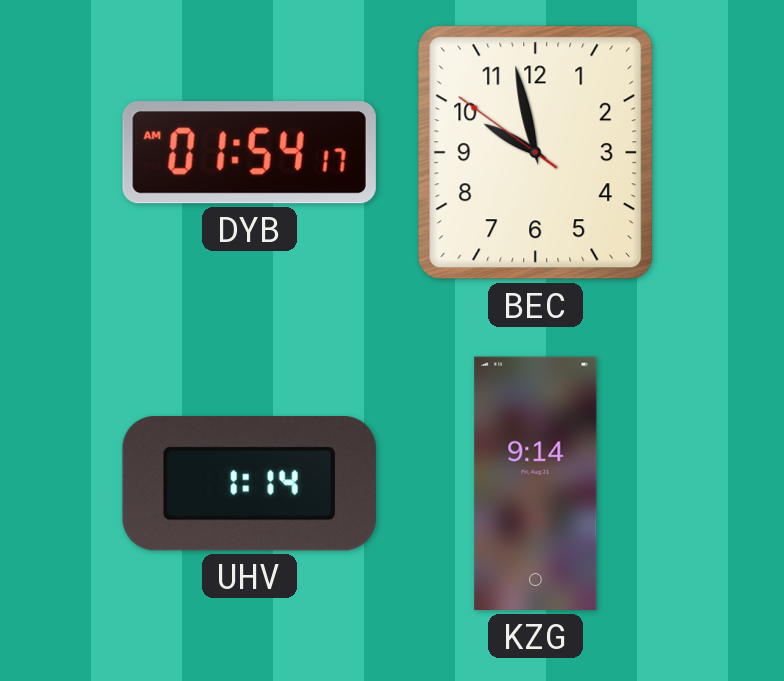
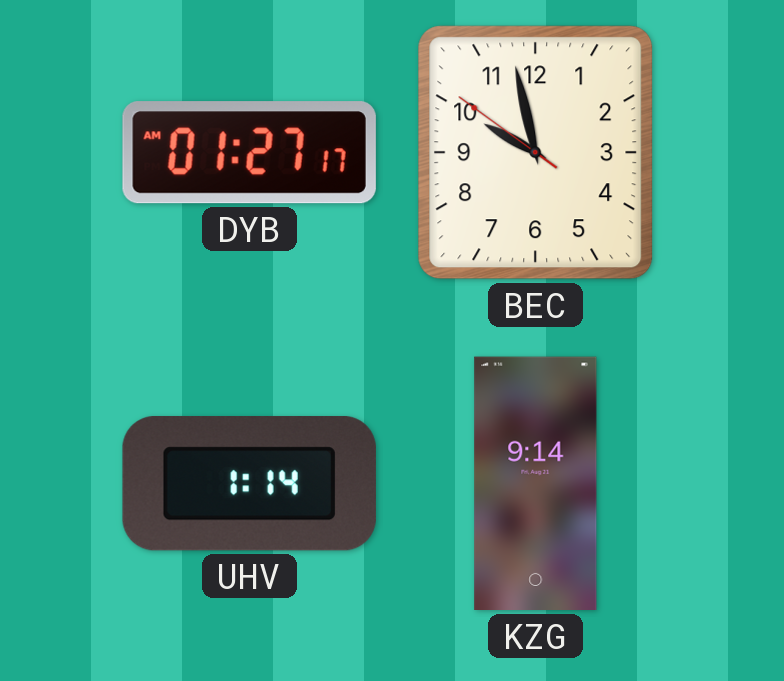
DYB: 01:54 -> 01:27 (249, 153)
